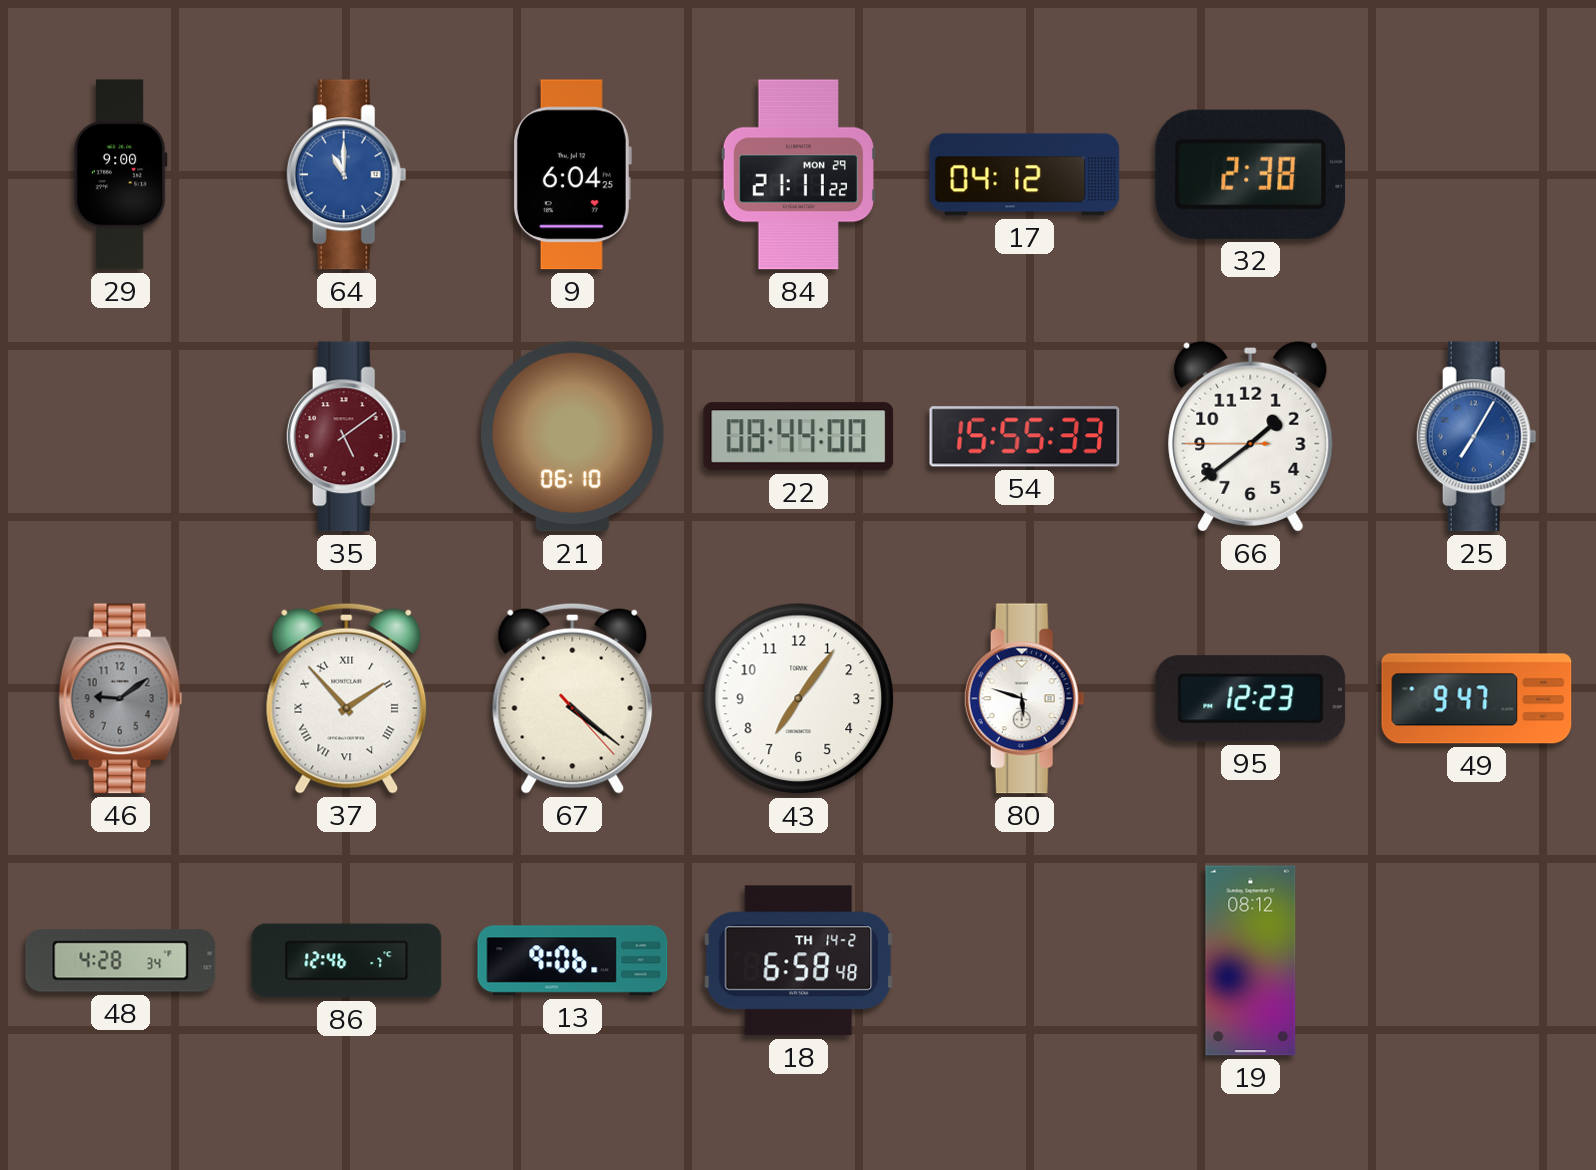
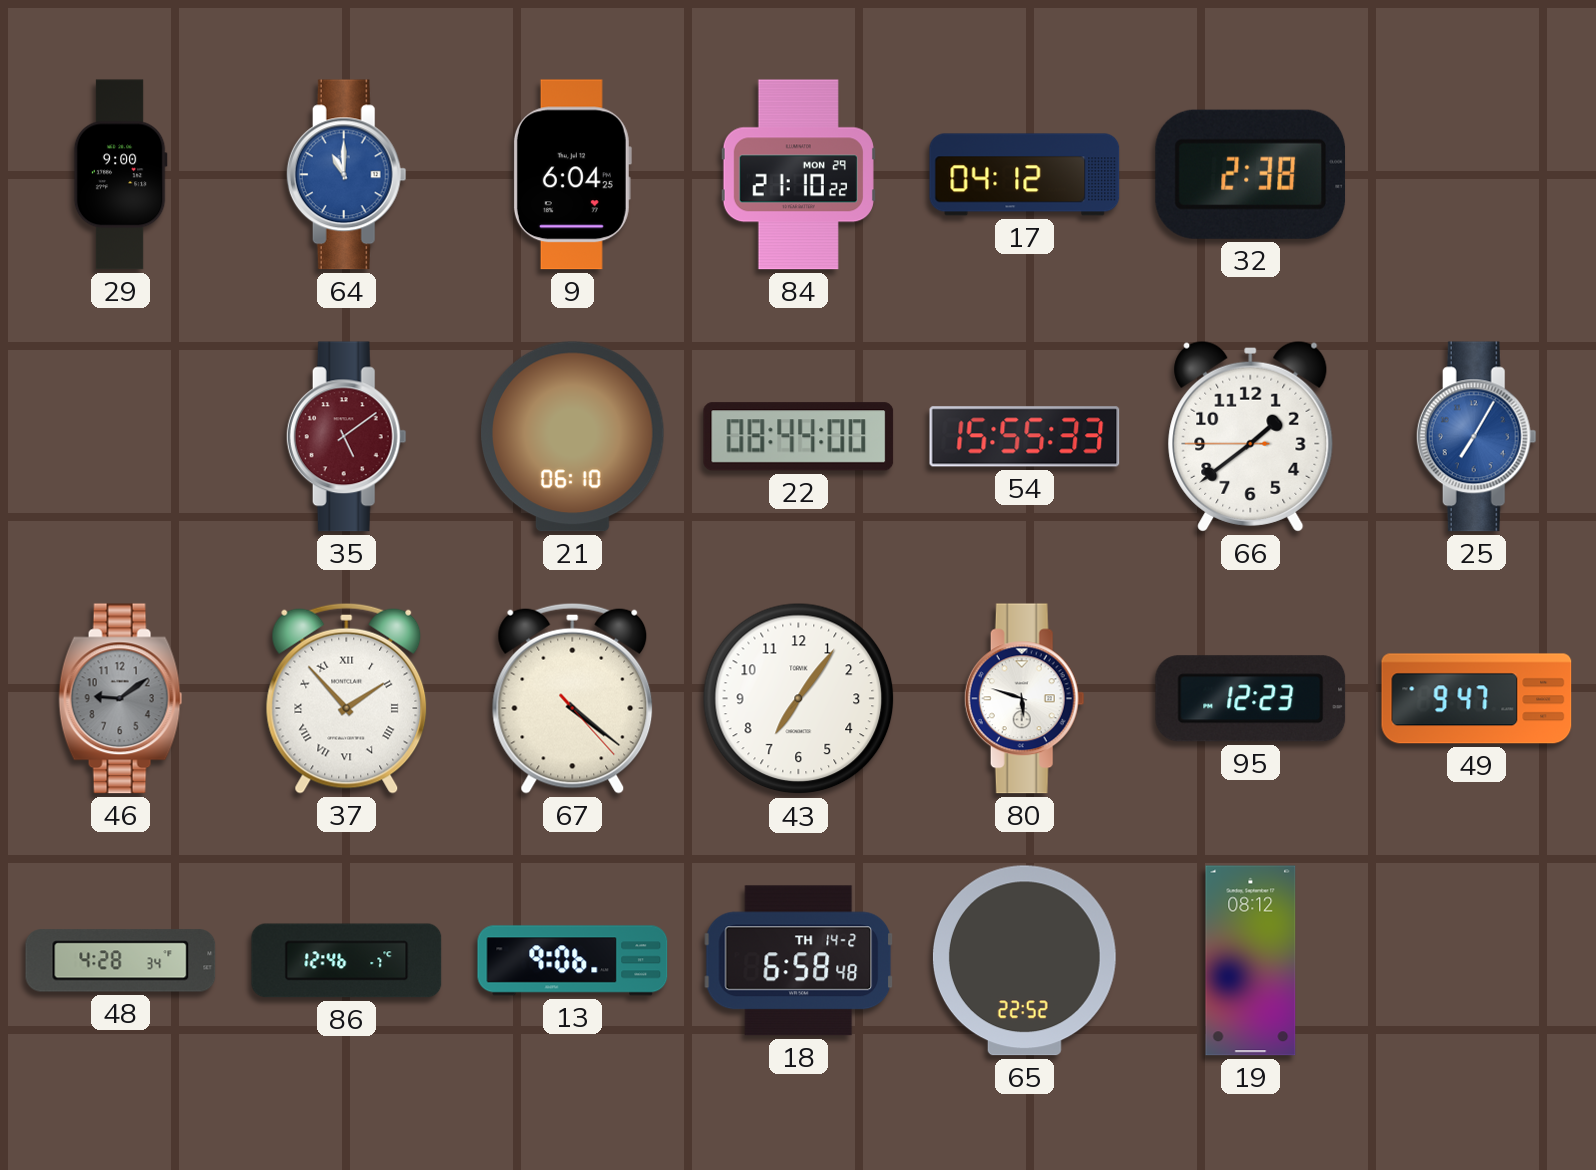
84: 21:11 -> 21:10 (798, 175)
65: none -> 22:52 (1024, 961)
